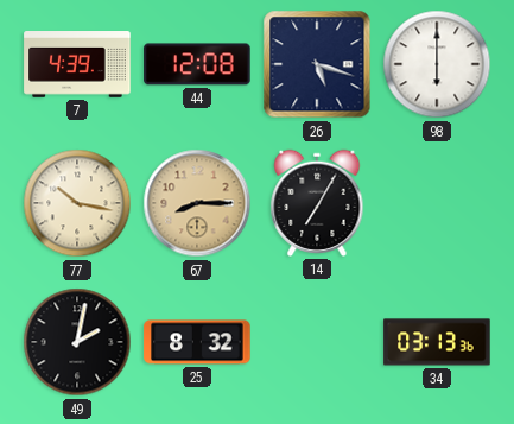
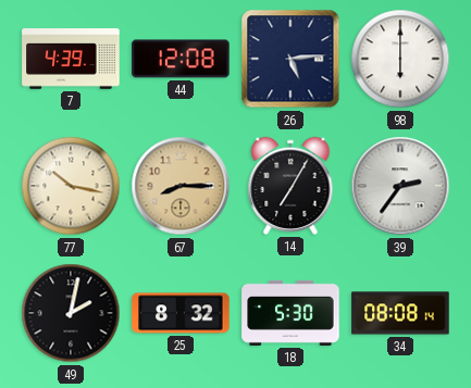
26: 5:18 -> 5:14 (290, 59)
39: none -> 2:36 (400, 186)
18: none -> 5:30 (290, 313)
34: 03:13 -> 08:08 (400, 313)
